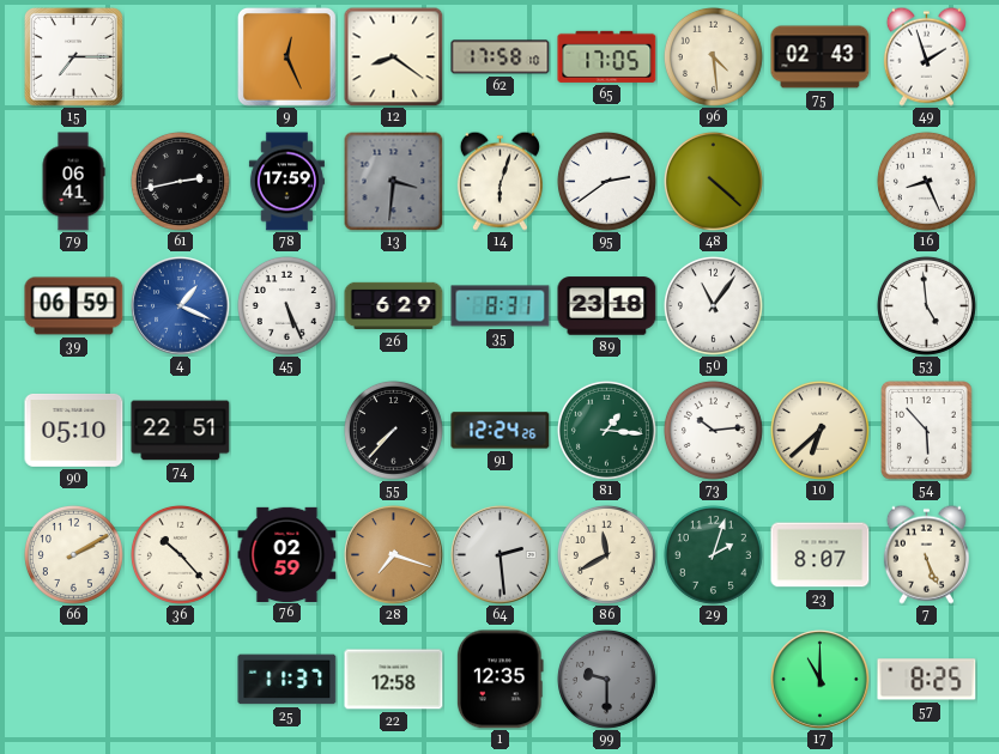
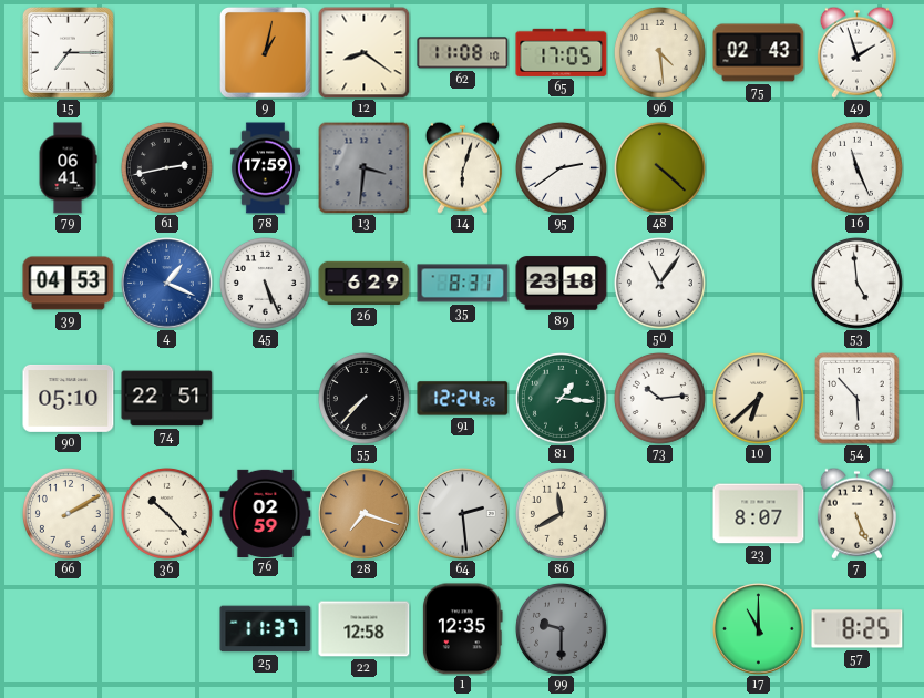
9: 12:26 -> 1:02 (265, 52)
62: 17:58 -> 11:08 (463, 53)
16: 8:26 -> 11:26 (856, 167)
39: 06:59 -> 04:53 (69, 284)
29: 2:03 -> none (713, 554)
